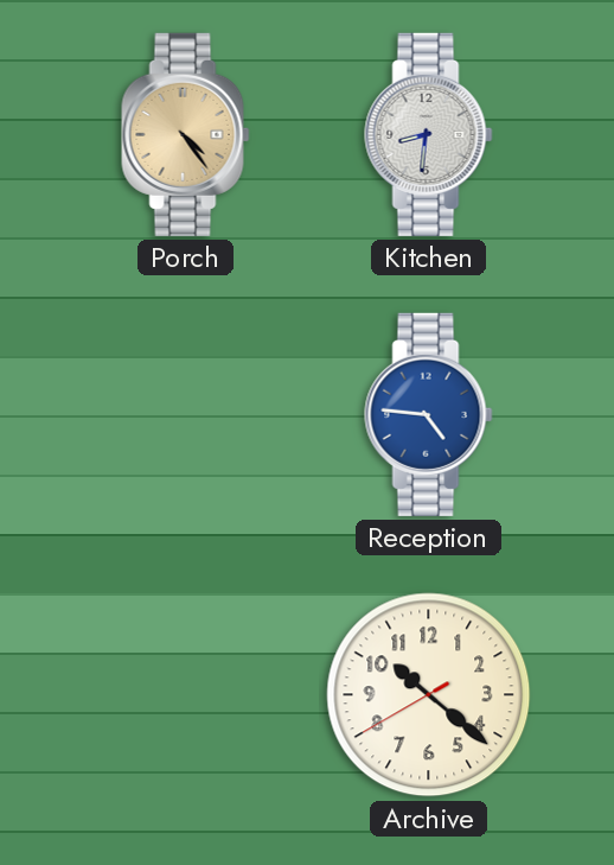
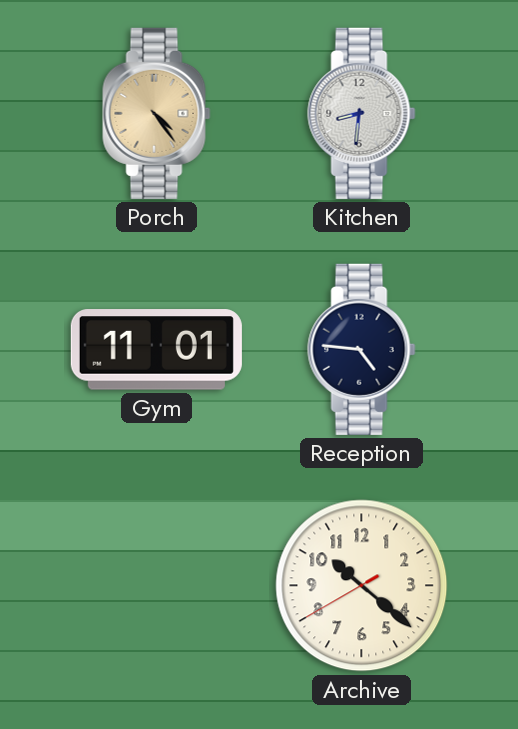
Gym: none -> 11:01 (156, 350)
Reception dial: blue -> navy (362, 349)
